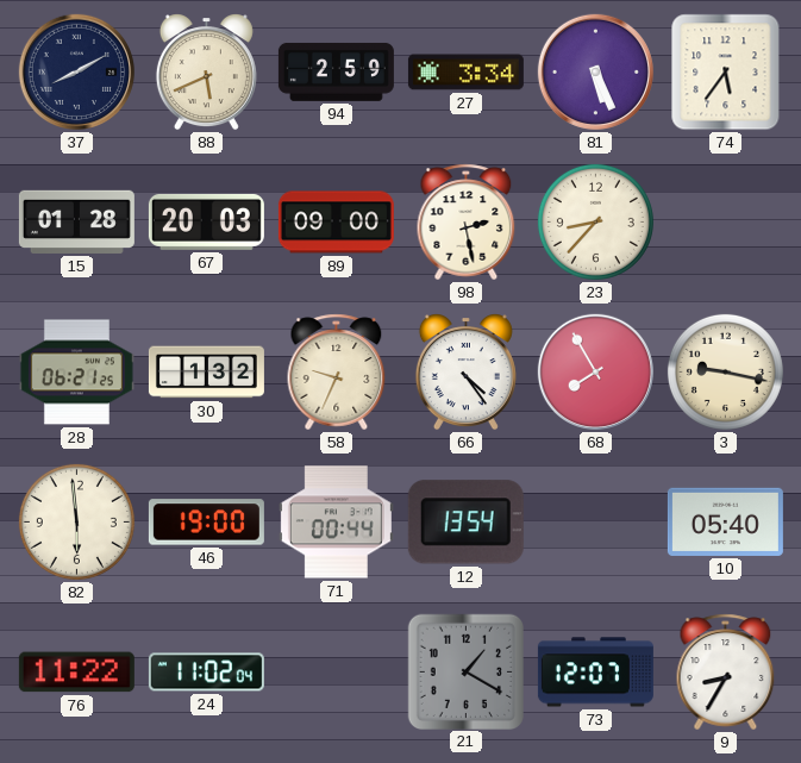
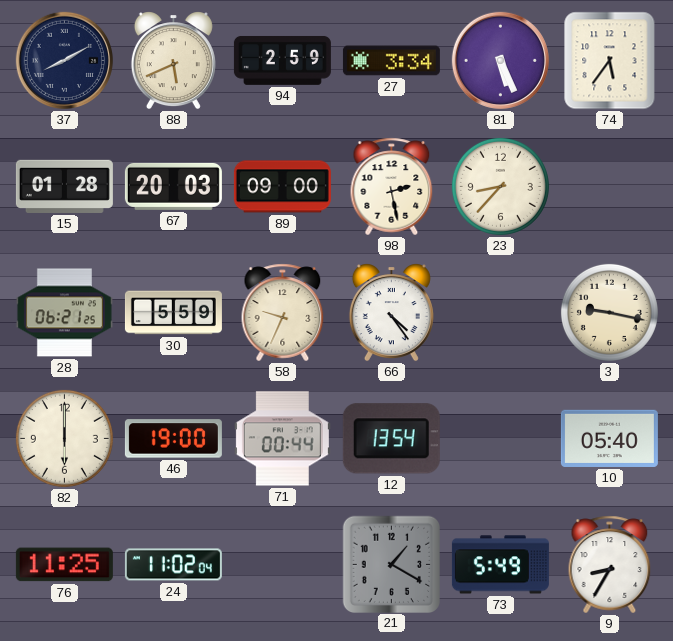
30: 1:32 -> 5:59 (173, 313)
68: 7:55 -> none (595, 371)
82: 5:59 -> 6:00 (64, 438)
76: 11:22 -> 11:25 (64, 565)
73: 12:07 -> 5:49 (500, 565)
